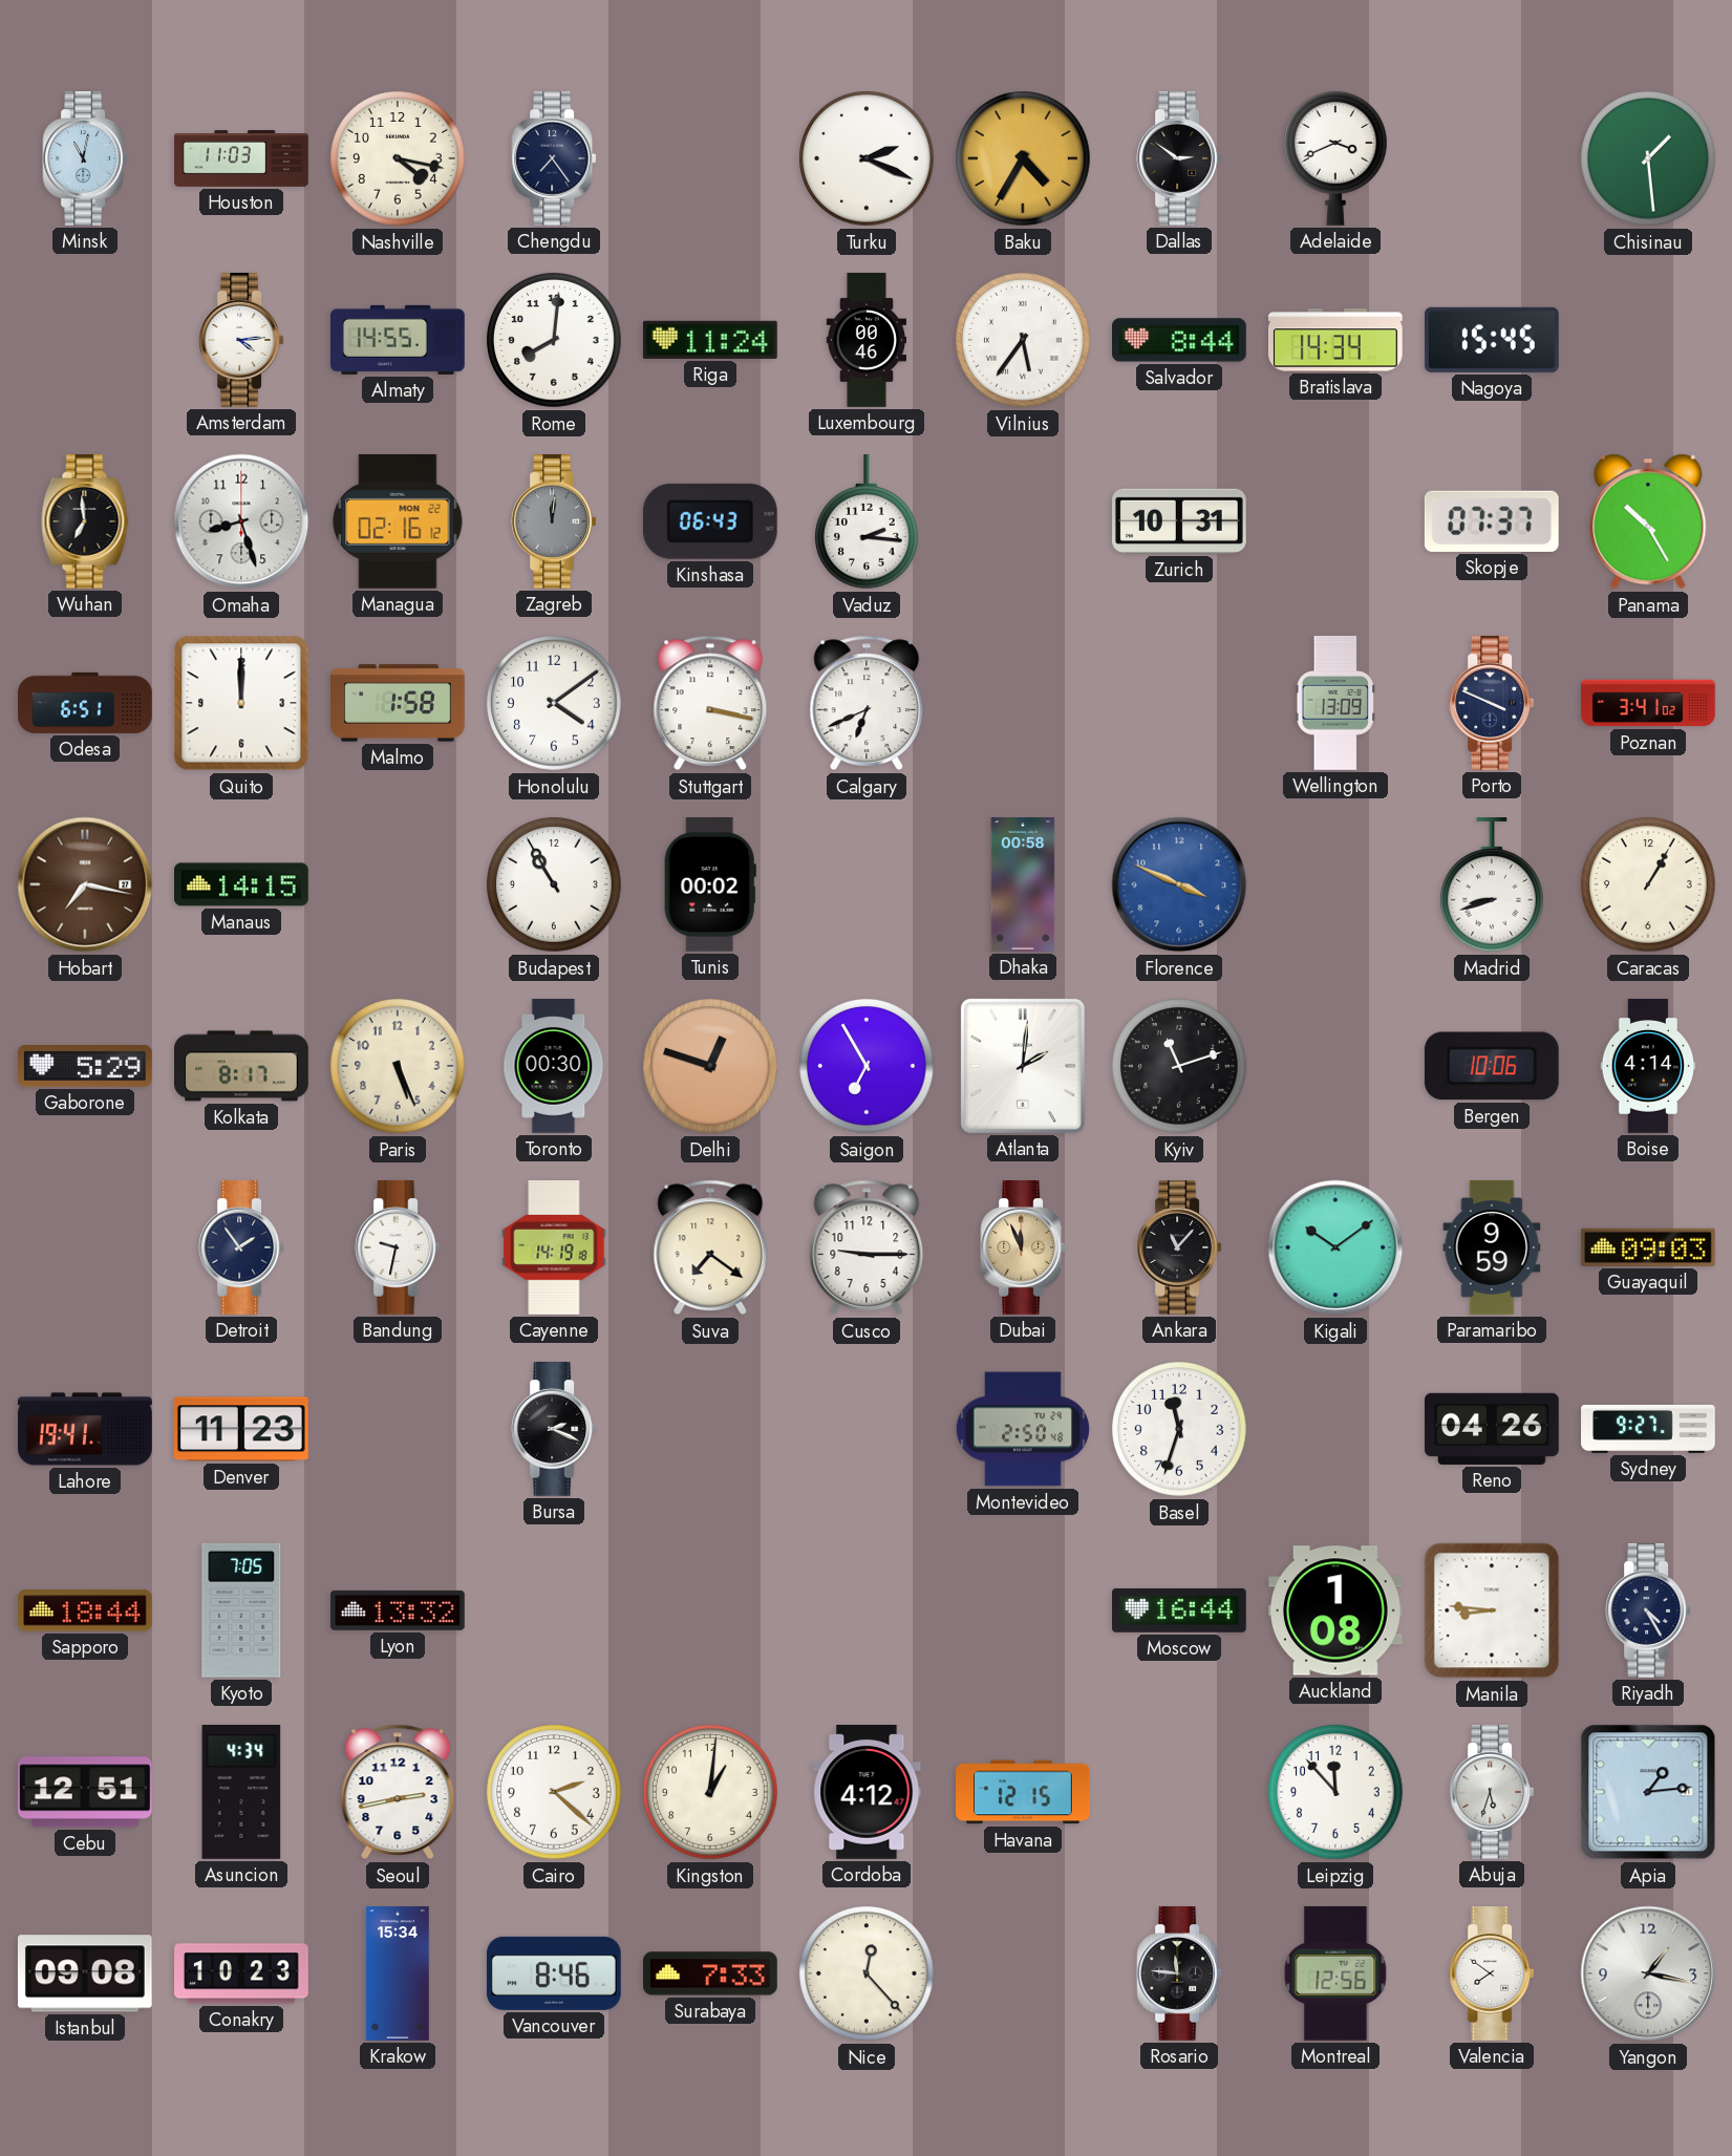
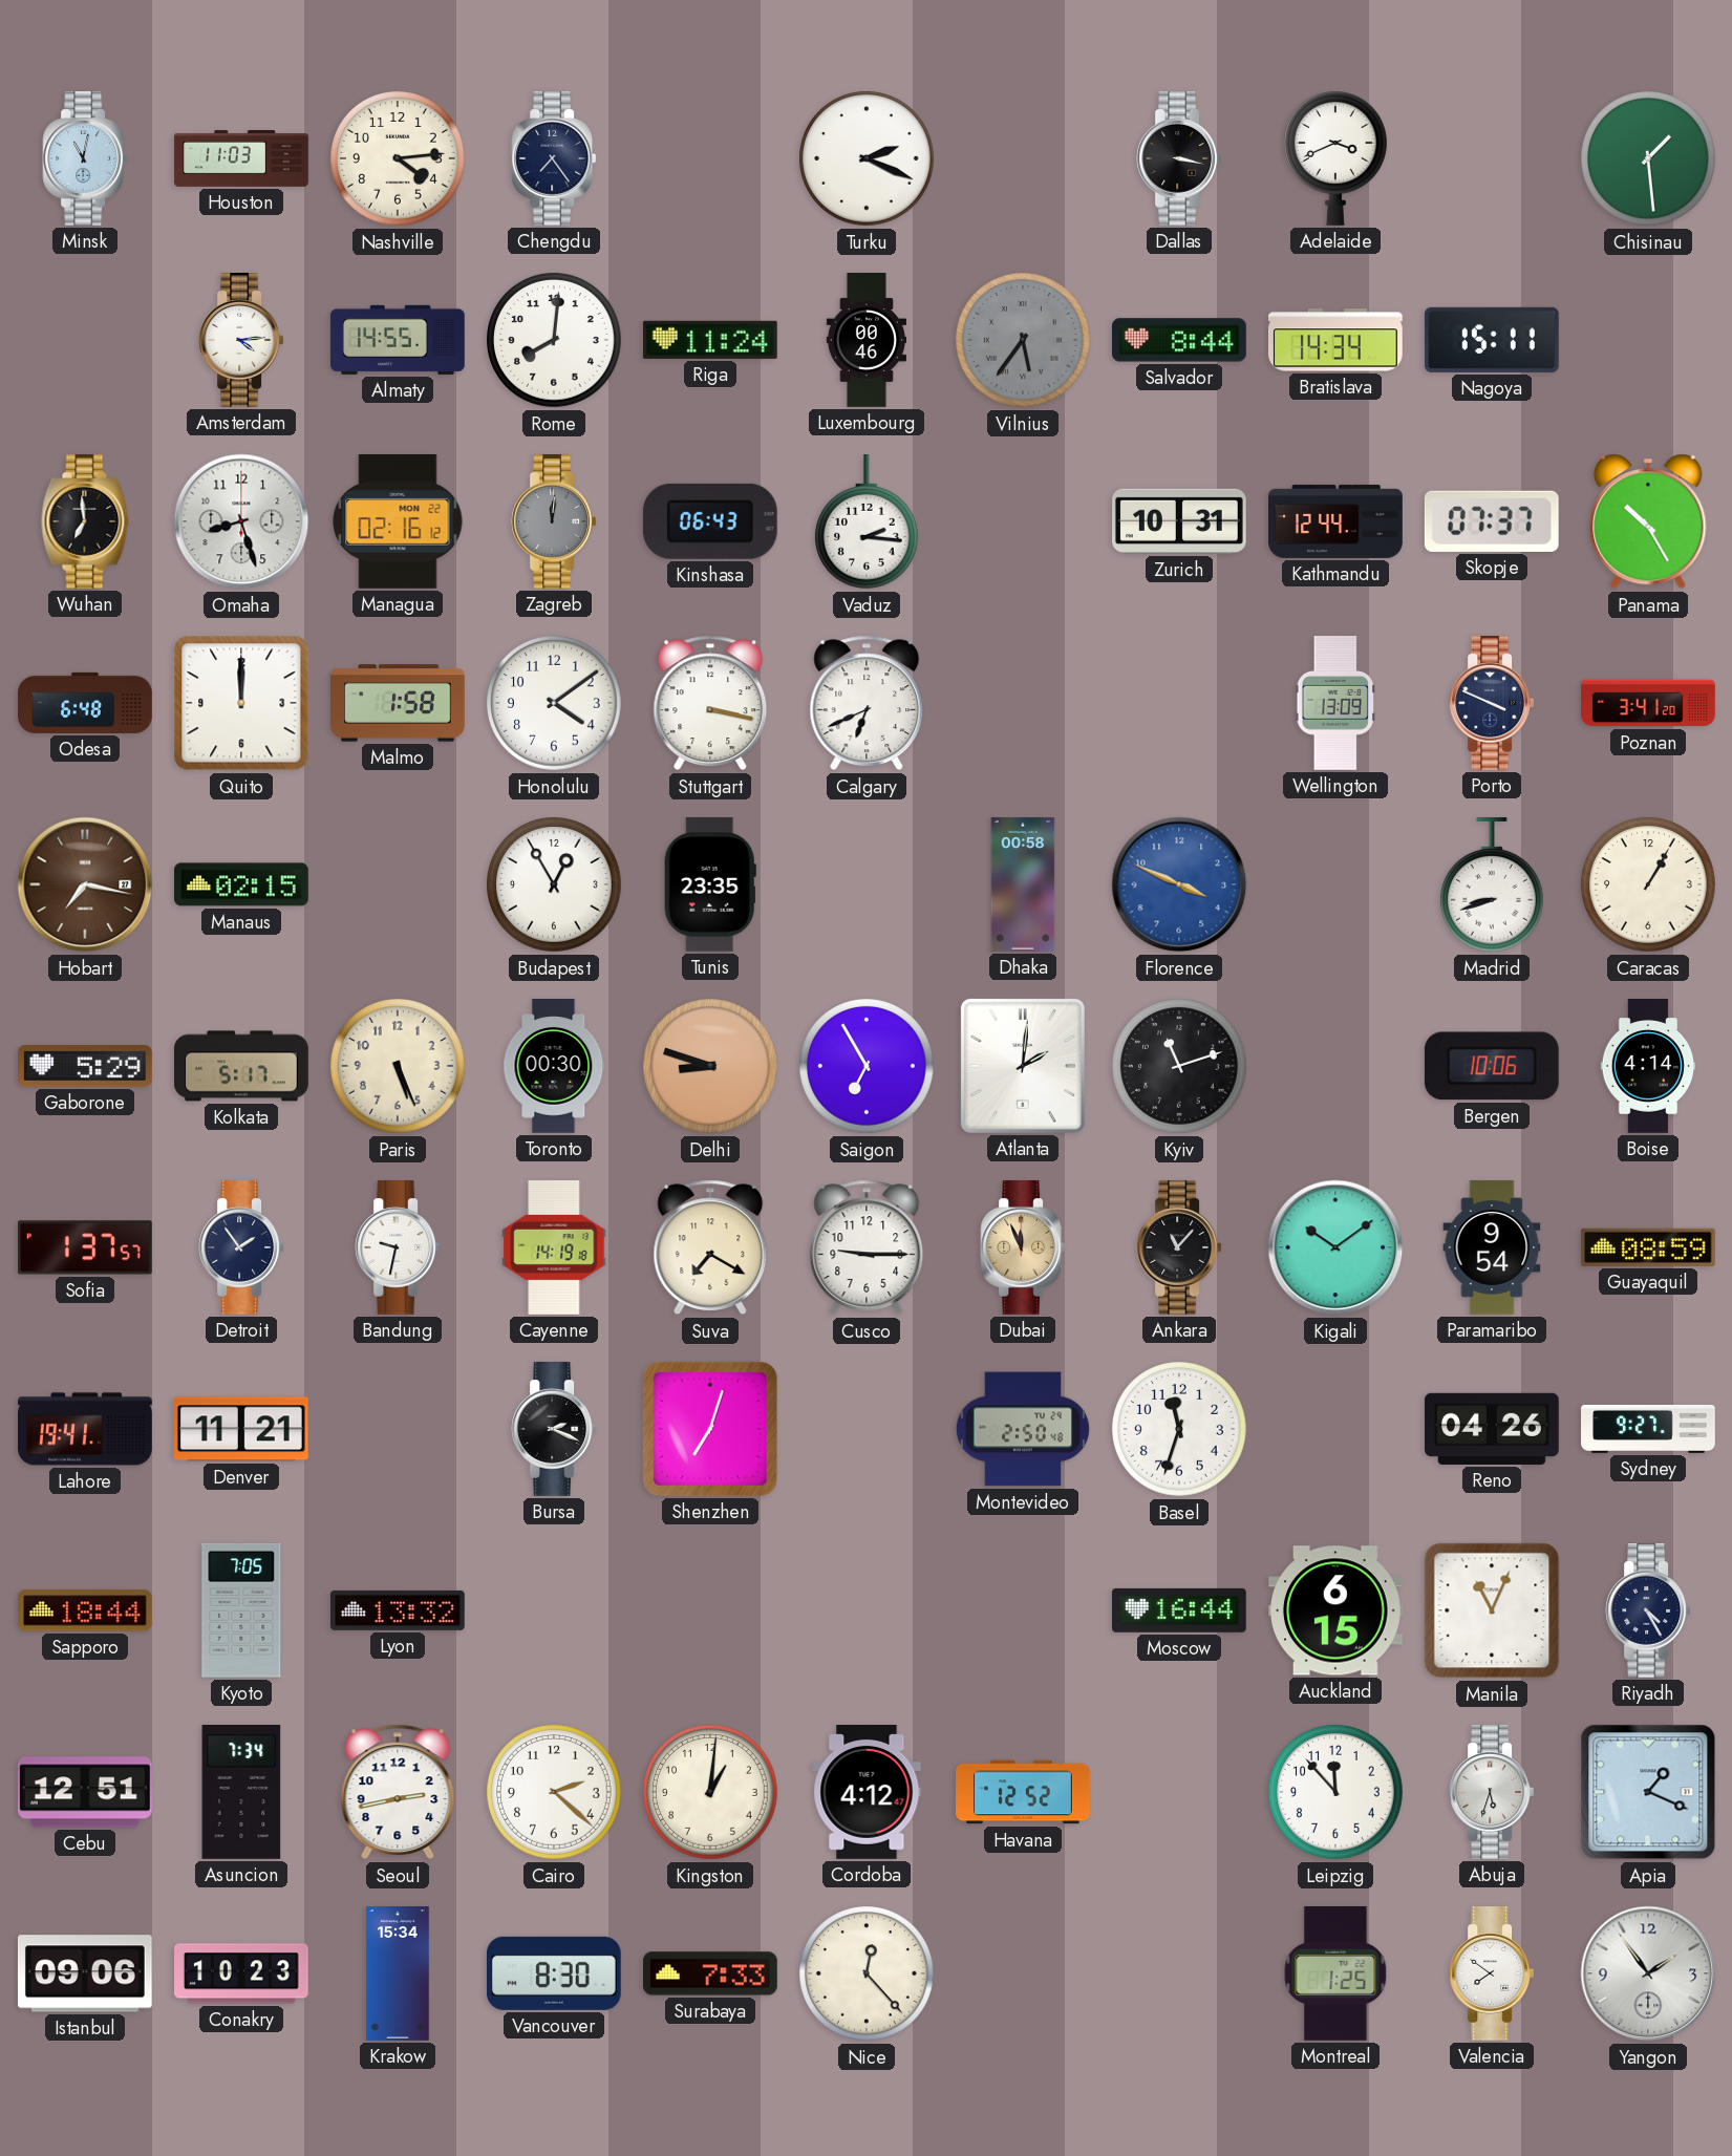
Nashville: 4:17 -> 4:14 (399, 159)
Baku: 4:35 -> none (1024, 159)
Dallas: 2:51 -> 3:17 (1179, 159)
Vilnius dial: white -> grey (1024, 341)
Nagoya: 15:45 -> 15:11 (1492, 340)
Kathmandu: none -> 12:44 (1335, 521)
Odesa: 6:51 -> 6:48 (85, 703)
Poznan: 3:41:02 -> 3:41:20 (1648, 703)
Manaus: 14:15 -> 02:15 (242, 884)
Budapest: 10:55 -> 12:55 (555, 885)
Tunis: 00:02 -> 23:35 (710, 885)
Kolkata: 8:17 -> 5:17 (242, 1066)
Delhi: 12:48 -> 8:48 (711, 1067)
Sofia: none -> 1:37 (86, 1247)
Suva: 7:21 -> 7:20 (710, 1247)
Paramaribo: 9:59 -> 9:54 (1492, 1247)
Guayaquil: 09:03 -> 08:59 (1648, 1247)
Denver: 11:23 -> 11:21 (241, 1429)
Shenzhen: none -> 7:03 (710, 1429)
Auckland: 1:08 -> 6:15 (1337, 1610)
Manila: 8:46 -> 11:04 (1492, 1610)
Asuncion: 4:34 -> 7:34 (241, 1793)
Havana: 12:15 -> 12:52 (1023, 1792)
Apia: 1:14 -> 1:19 (1648, 1792)
Istanbul: 09:08 -> 09:06 (85, 1973)
Vancouver: 8:46 -> 8:30 (554, 1973)
Rosario: 11:46 -> none (1179, 1974)
Montreal: 12:56 -> 1:25 (1335, 1973)
Yangon: 1:17 -> 1:54 (1648, 1973)
